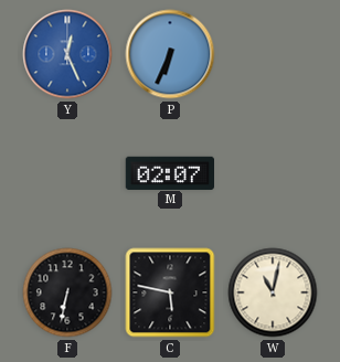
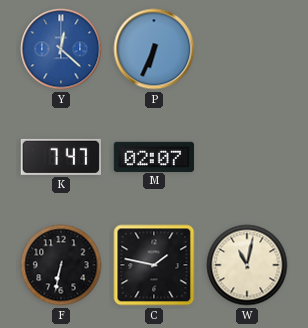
Y: 12:26 -> 12:22 (61, 49)
K: none -> 7:47 (61, 157)
C: 5:47 -> 1:47 (154, 265)
